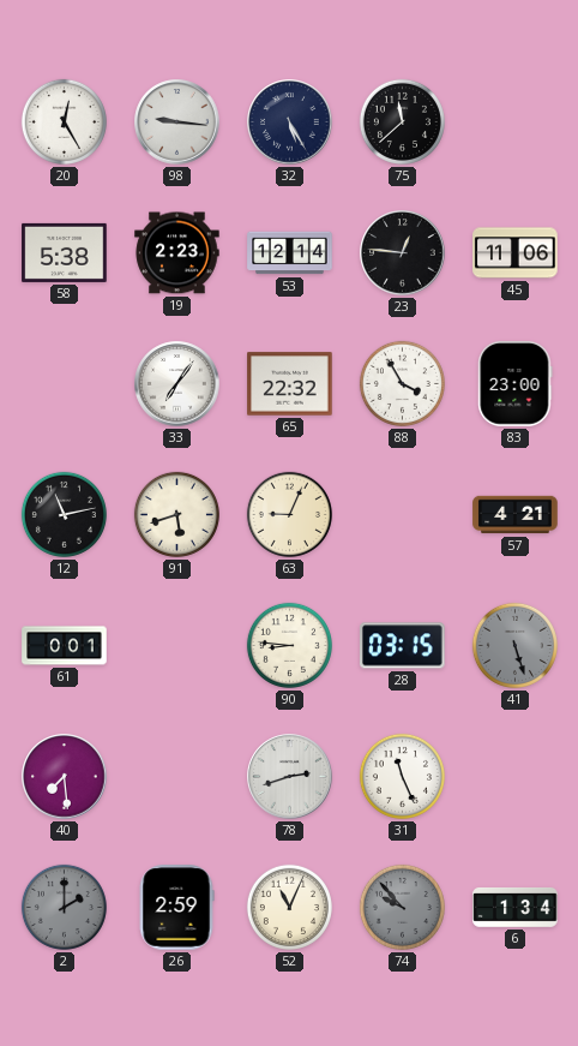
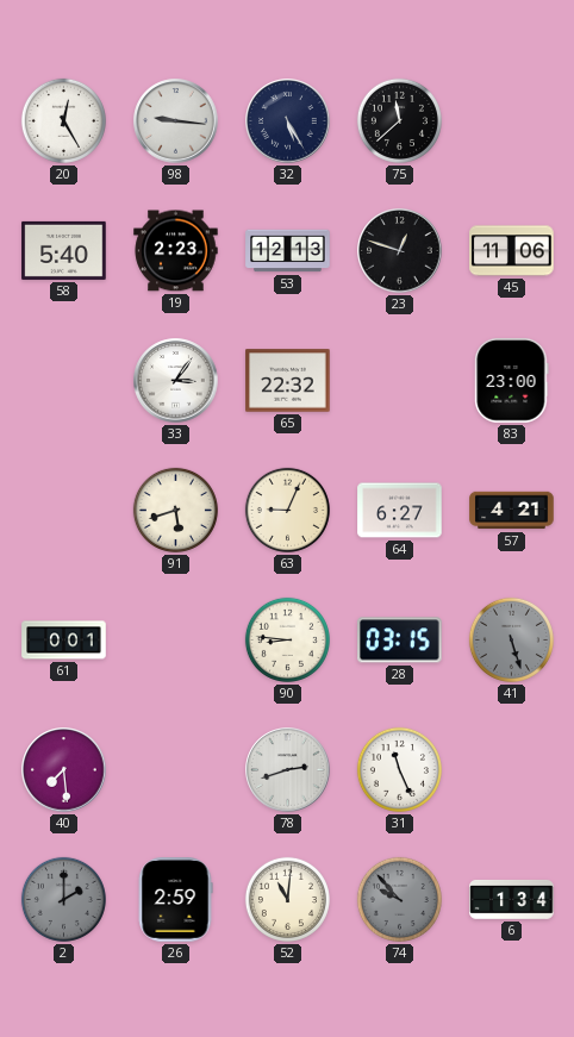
58: 5:38 -> 5:40 (64, 250)
53: 12:14 -> 12:13 (288, 251)
23: 12:46 -> 12:48 (400, 251)
33: 7:06 -> 3:06 (176, 381)
88: 3:55 -> none (402, 383)
12: 11:13 -> none (64, 514)
64: none -> 6:27 (400, 511)
52: 11:04 -> 11:01 (287, 899)
